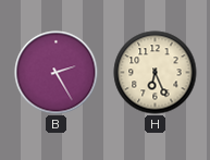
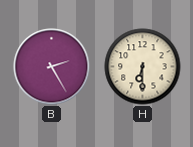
H: 6:26 -> 6:30 (143, 67)
